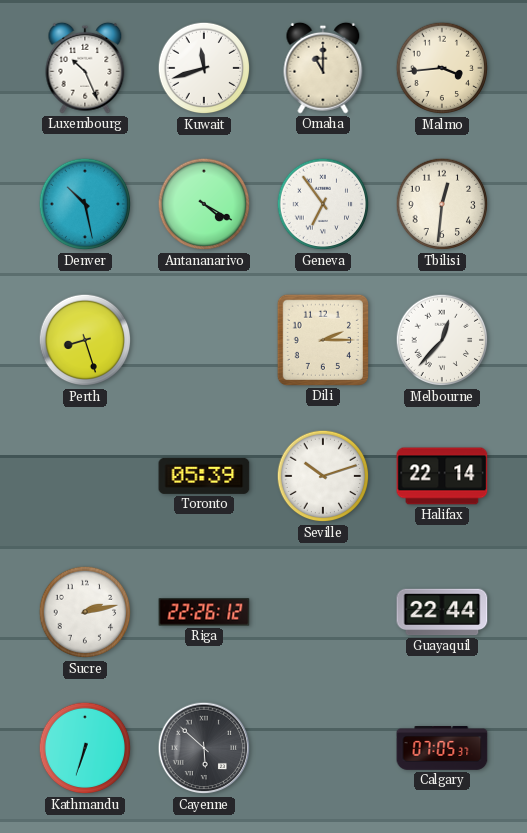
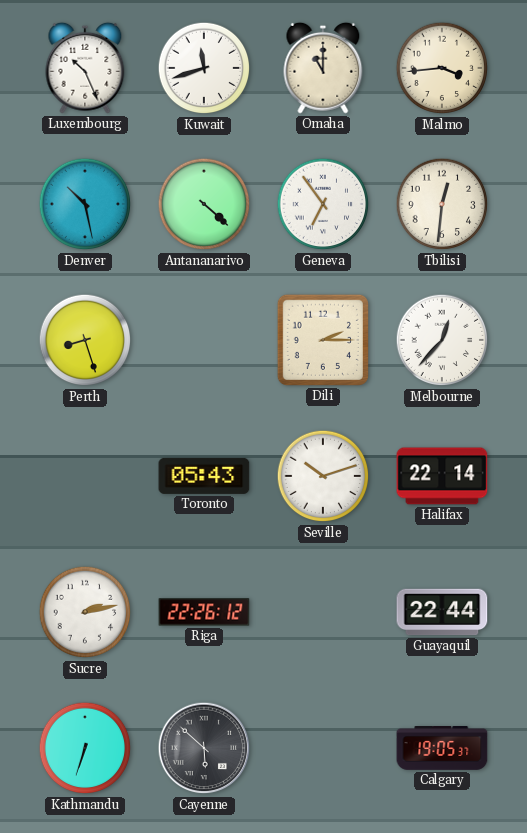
Antananarivo: 4:20 -> 4:22 (204, 204)
Toronto: 05:39 -> 05:43 (204, 476)
Calgary: 07:05 -> 19:05 (442, 748)
